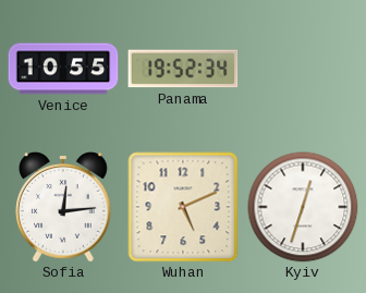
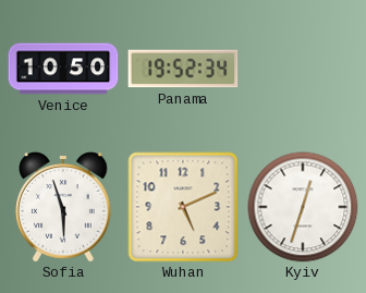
Venice: 10:55 -> 10:50 (63, 69)
Sofia: 12:14 -> 5:57 (63, 207)
